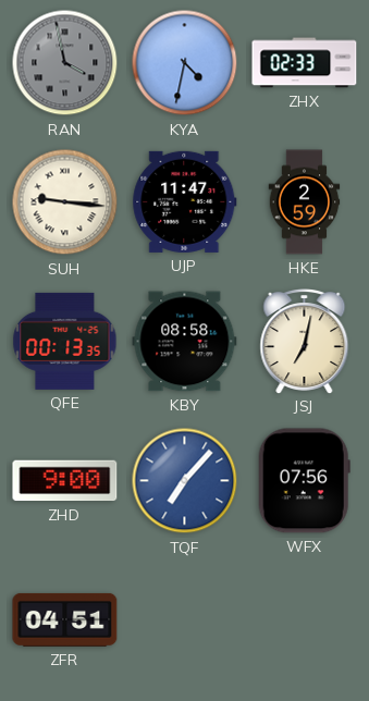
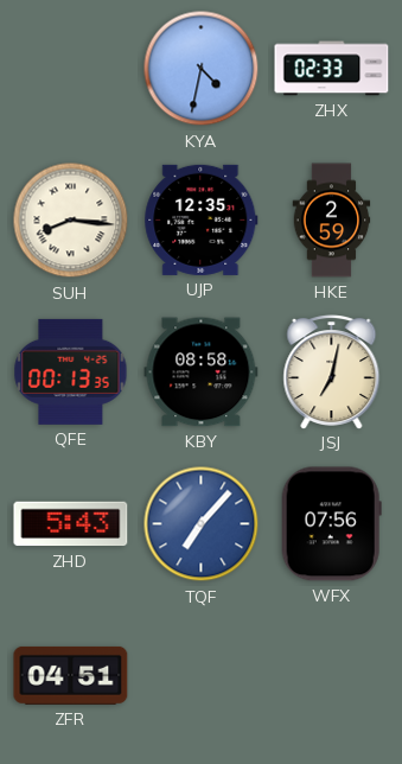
RAN: 3:58 -> none (65, 63)
SUH: 9:16 -> 8:16 (71, 221)
UJP: 11:47 -> 12:35 (202, 219)
ZHD: 9:00 -> 5:43 (71, 524)
